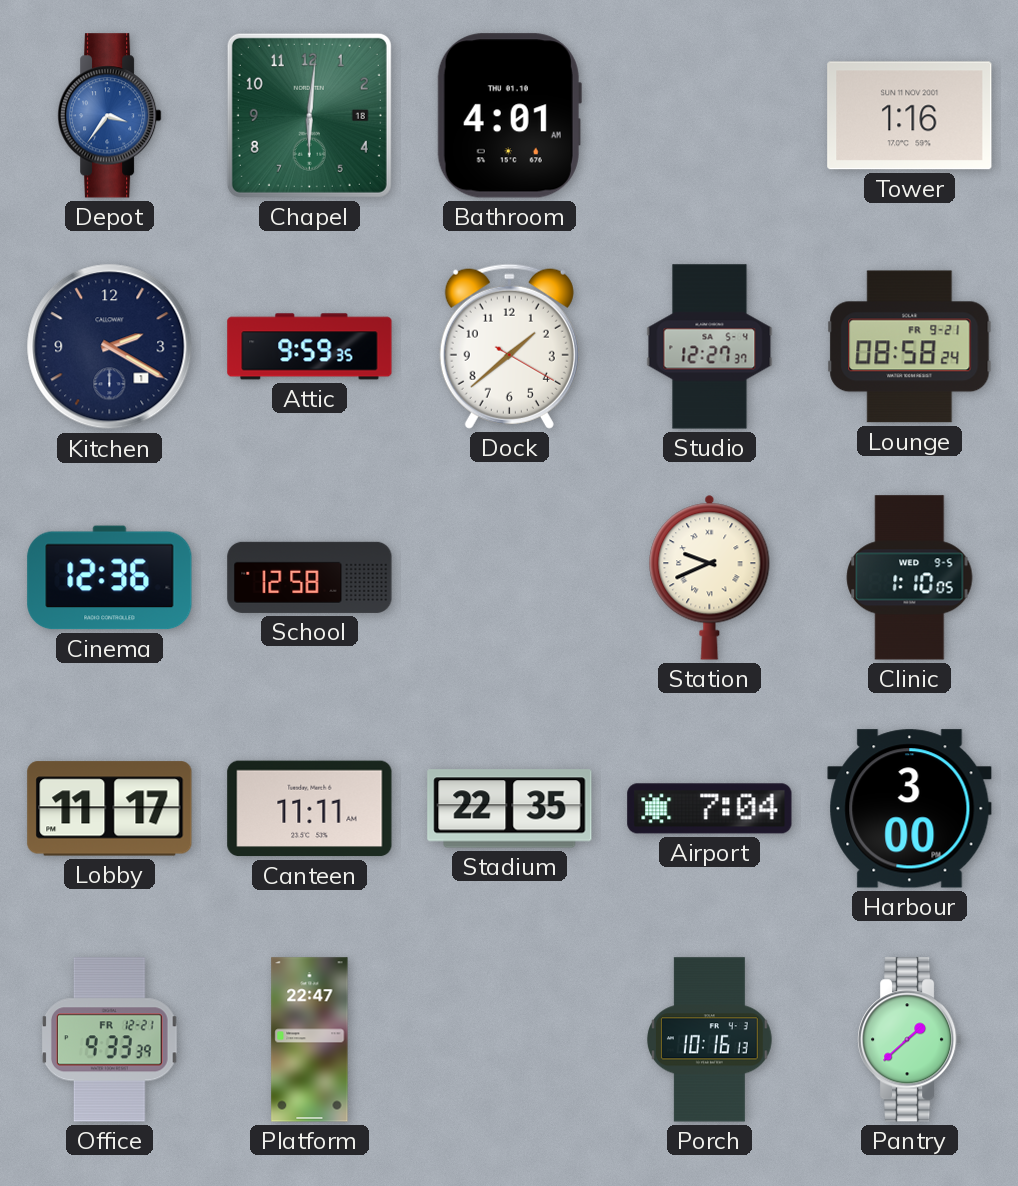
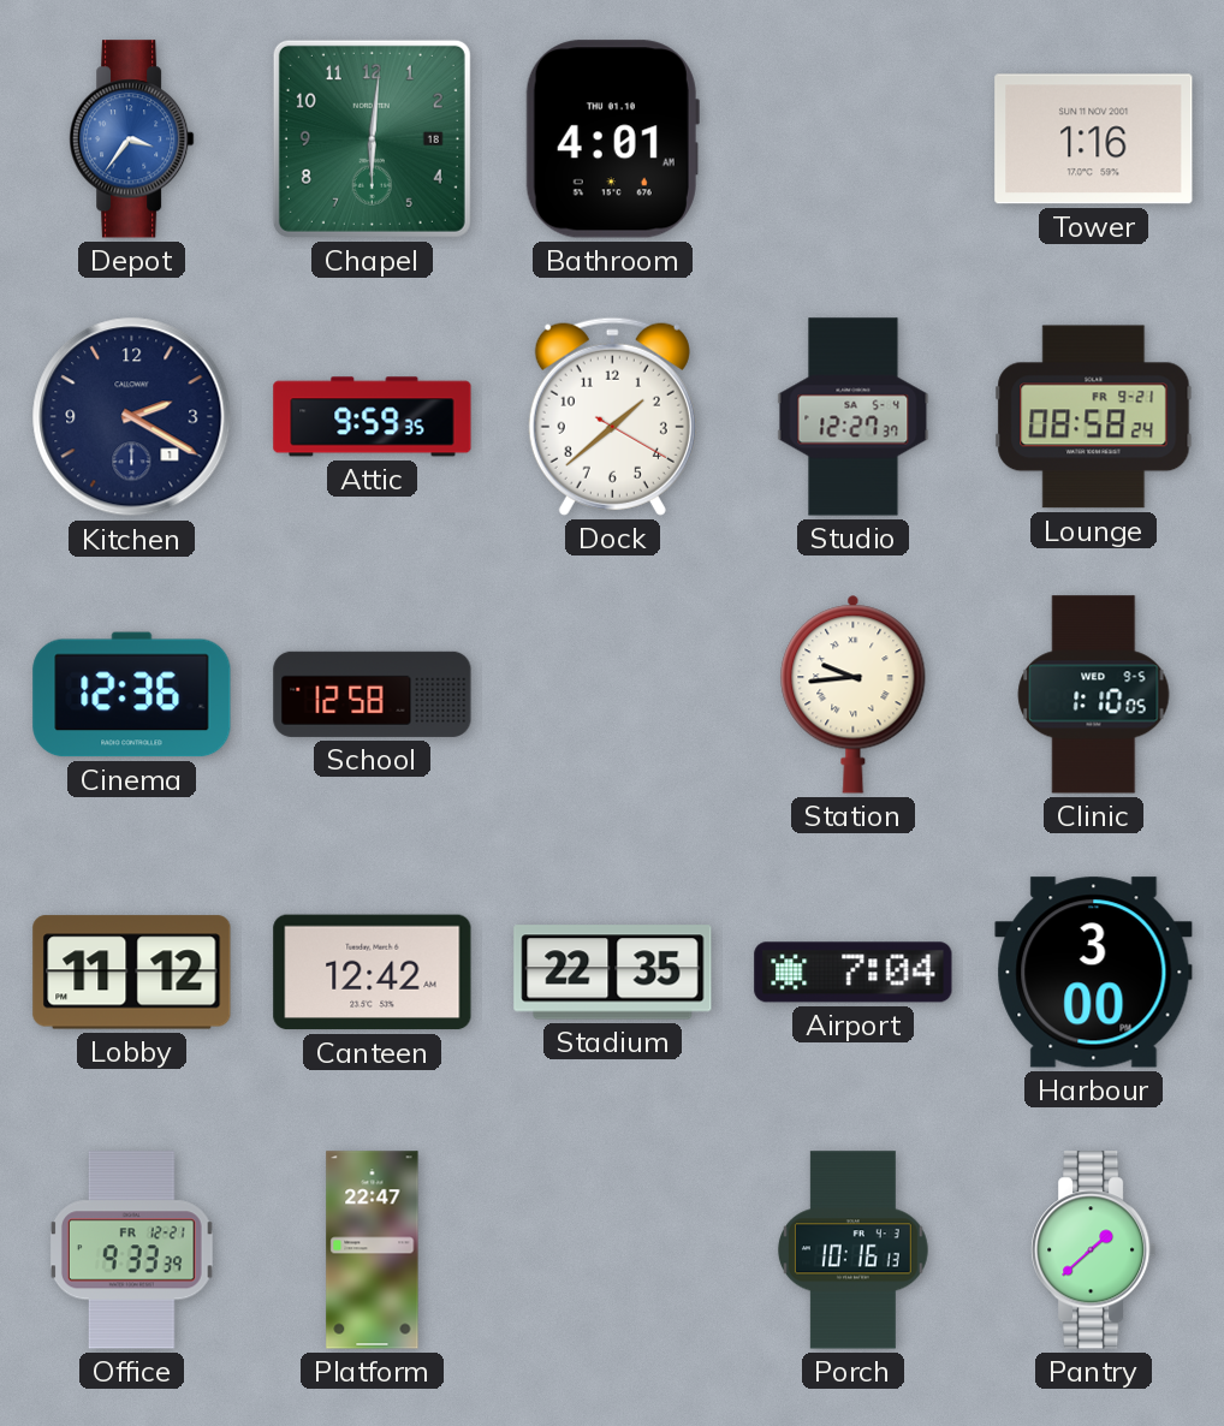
Station: 9:41 -> 9:44 (854, 694)
Lobby: 11:17 -> 11:12 (132, 973)
Canteen: 11:11 -> 12:42 (373, 973)
